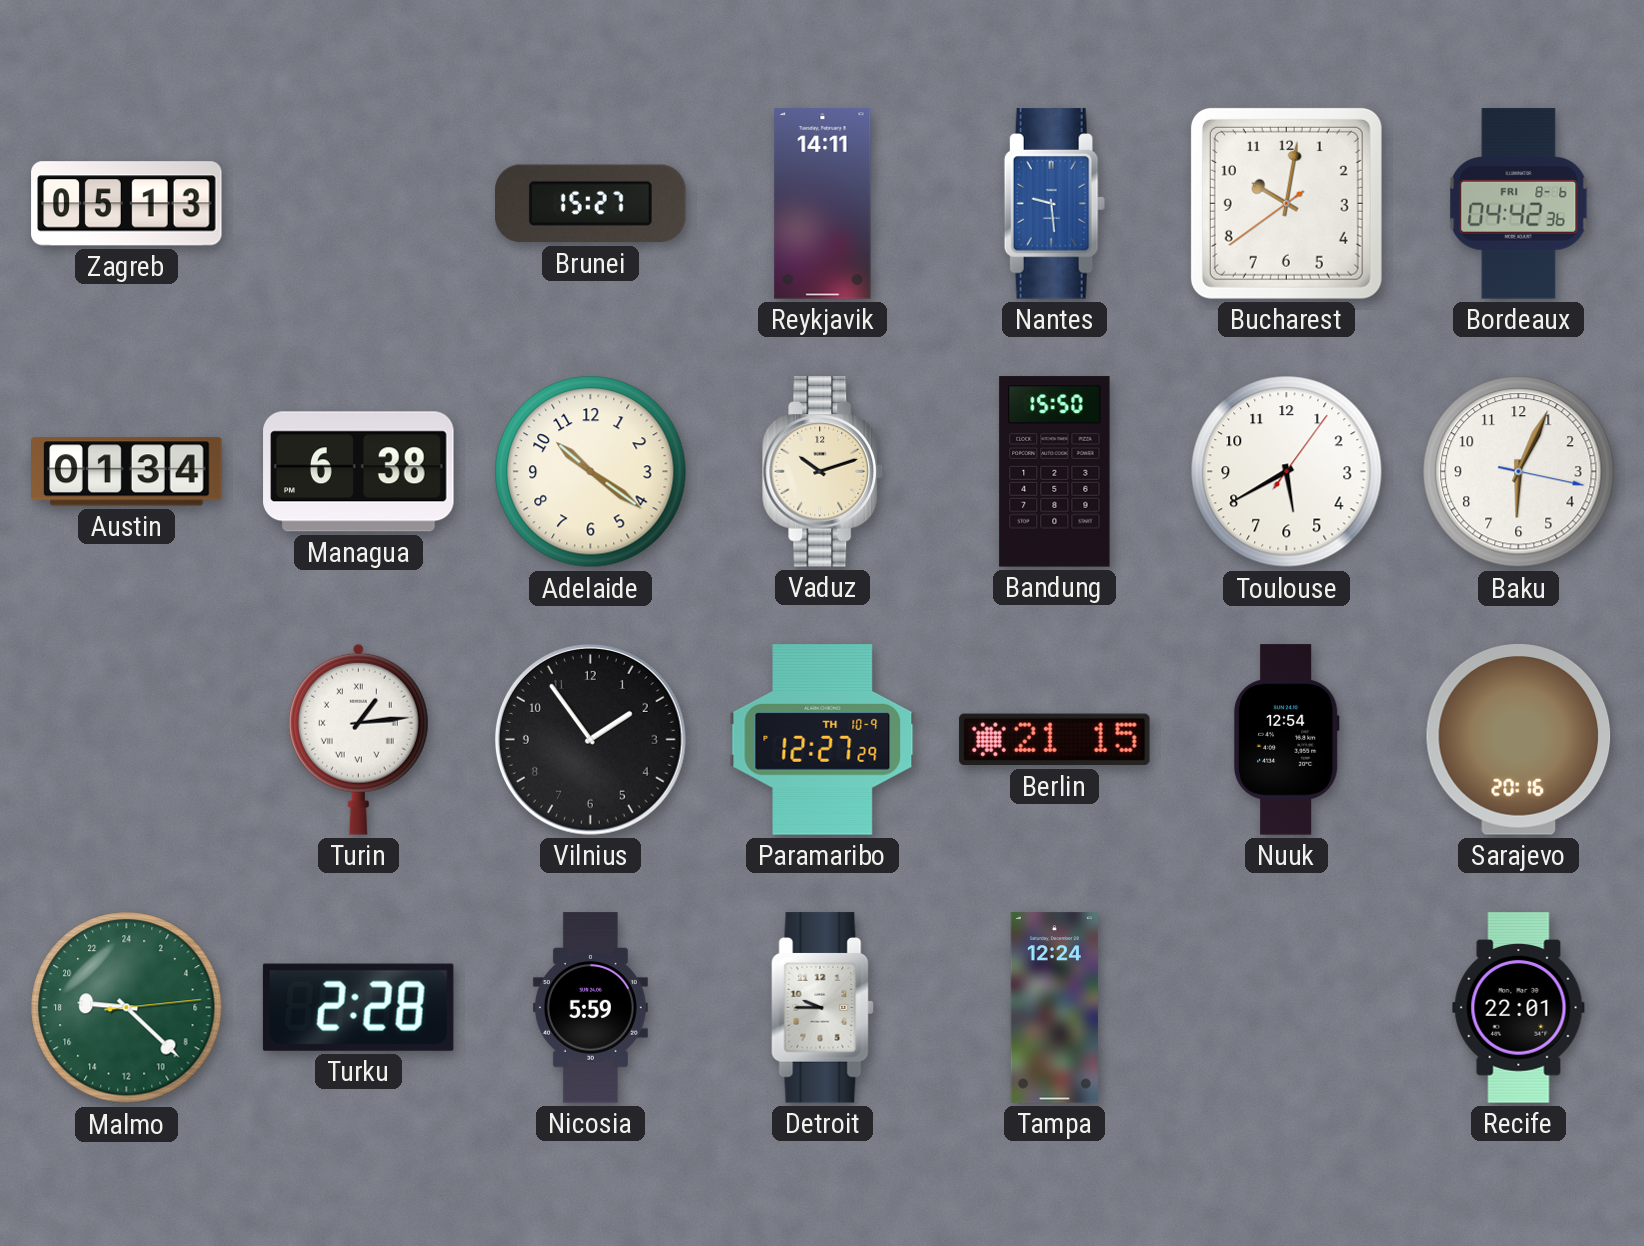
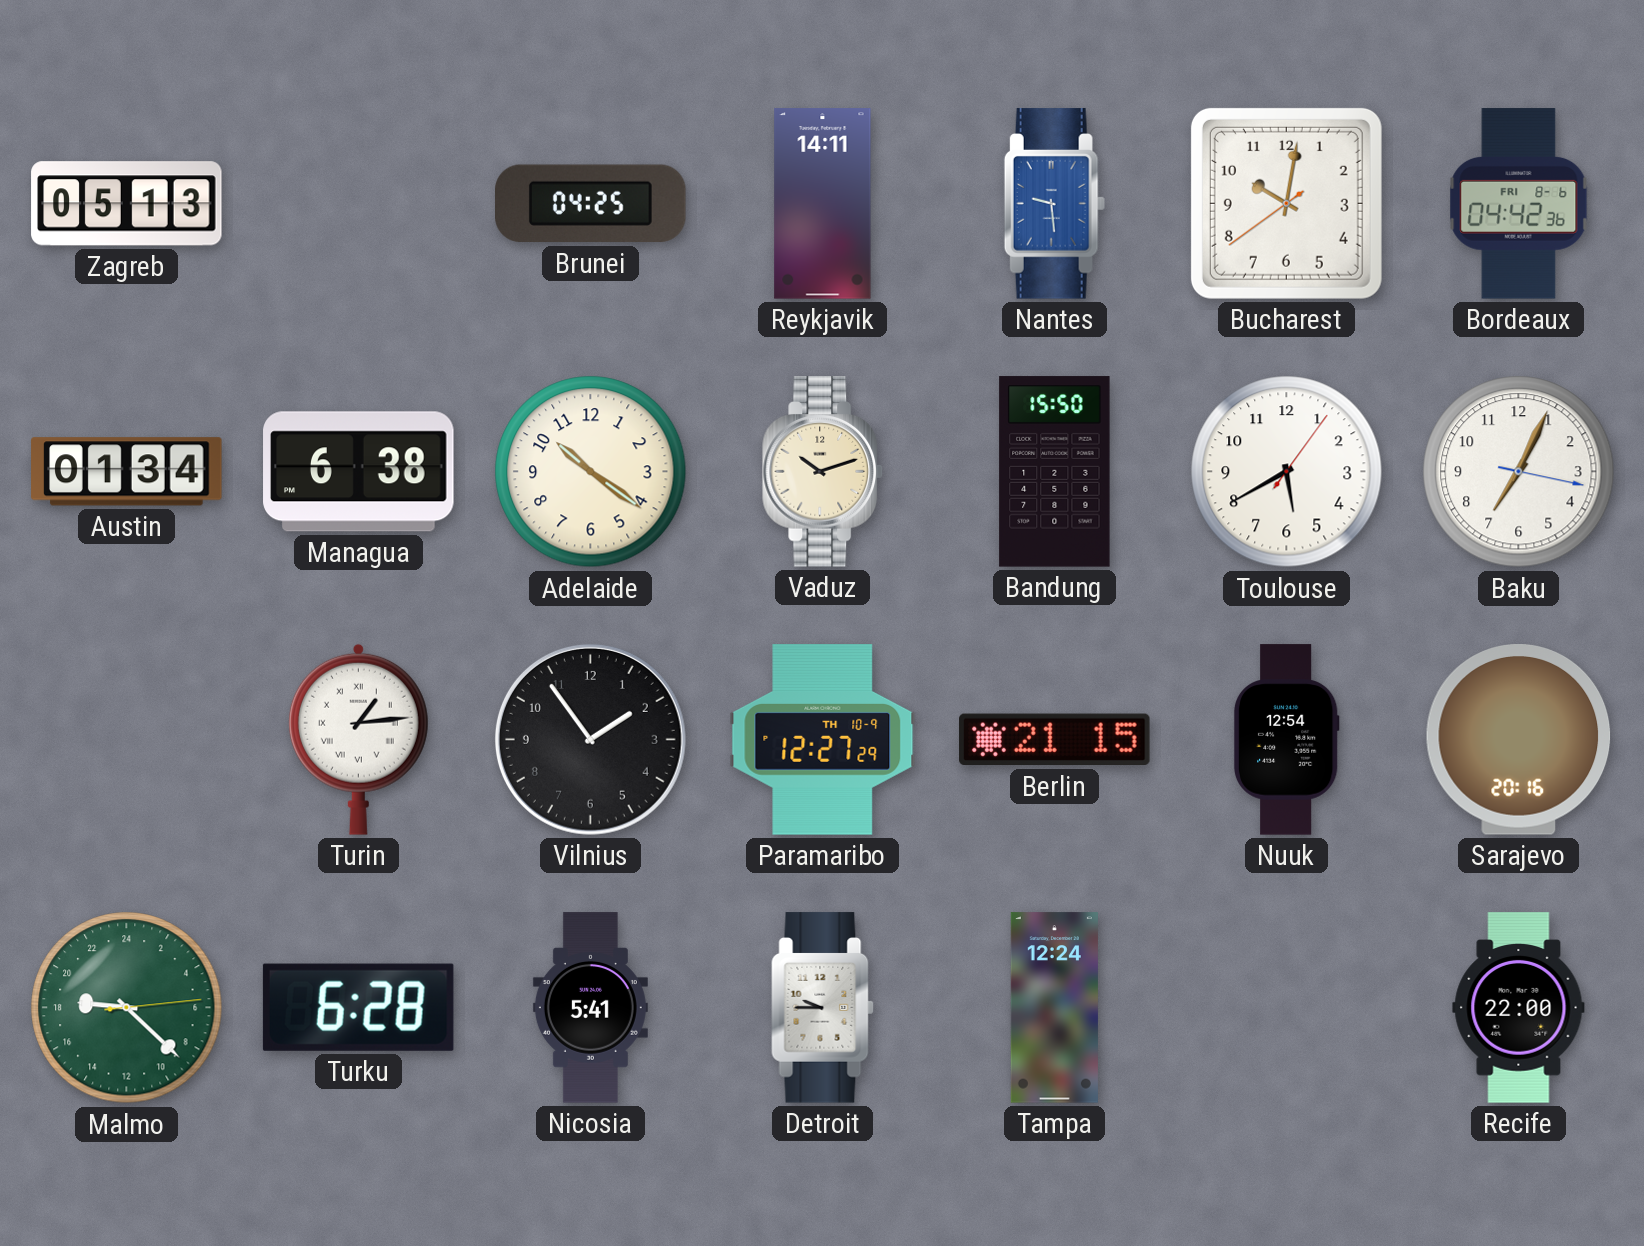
Brunei: 15:27 -> 04:25 (591, 204)
Baku: 6:04 -> 7:04 (1519, 472)
Turku: 2:28 -> 6:28 (358, 1007)
Nicosia: 5:59 -> 5:41 (590, 1008)
Recife: 22:01 -> 22:00 (1519, 1008)
